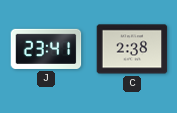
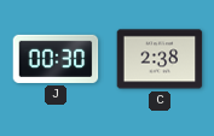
J: 23:41 -> 00:30 (56, 59)
